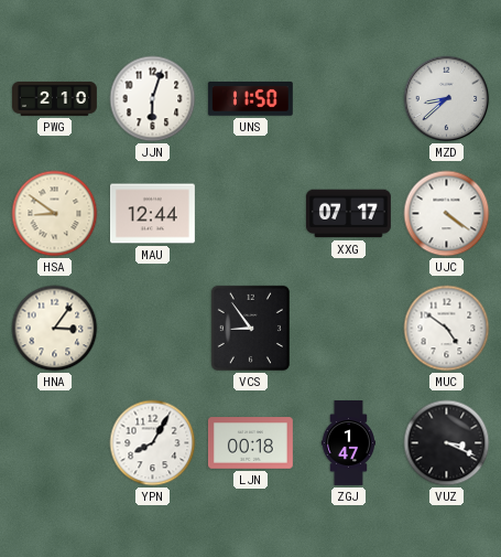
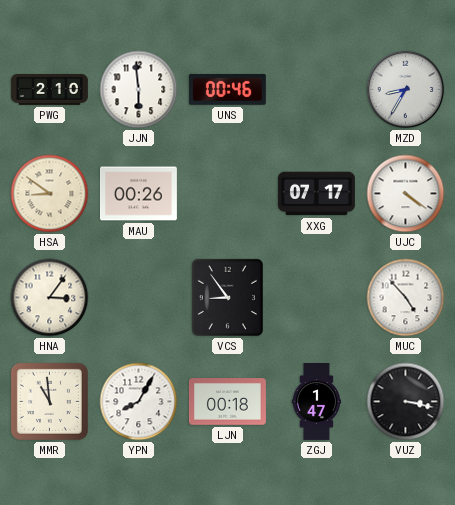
JJN: 6:03 -> 5:59 (139, 90)
UNS: 11:50 -> 00:46 (227, 89)
MZD: 8:38 -> 8:35 (406, 90)
MAU: 12:44 -> 00:26 (138, 194)
MUC: 4:51 -> 4:53 (406, 298)
MMR: none -> 10:59 (49, 401)
VUZ: 3:19 -> 3:17 (406, 402)
